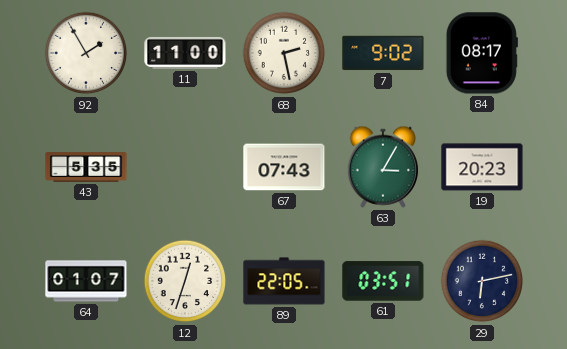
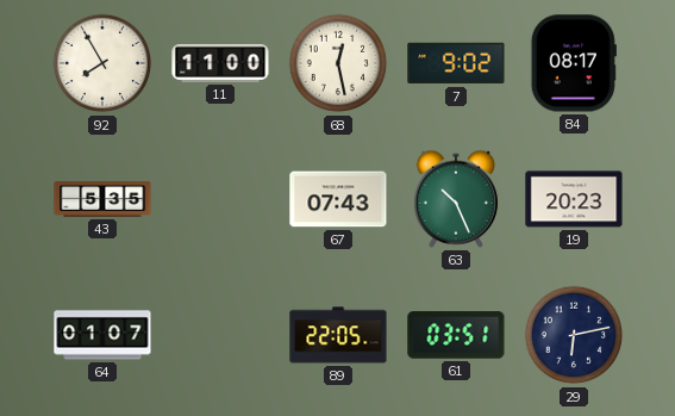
92: 1:55 -> 7:55 (102, 63)
68: 2:28 -> 12:28 (338, 63)
63: 3:05 -> 10:26 (455, 199)
12: 12:33 -> none (185, 281)
